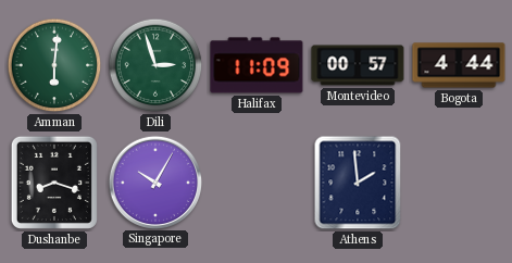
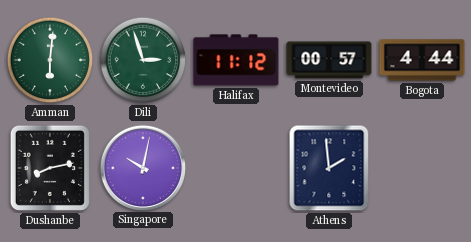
Halifax: 11:09 -> 11:12 (236, 60)
Dushanbe: 8:18 -> 8:13 (50, 168)
Singapore: 10:05 -> 10:02 (142, 167)
